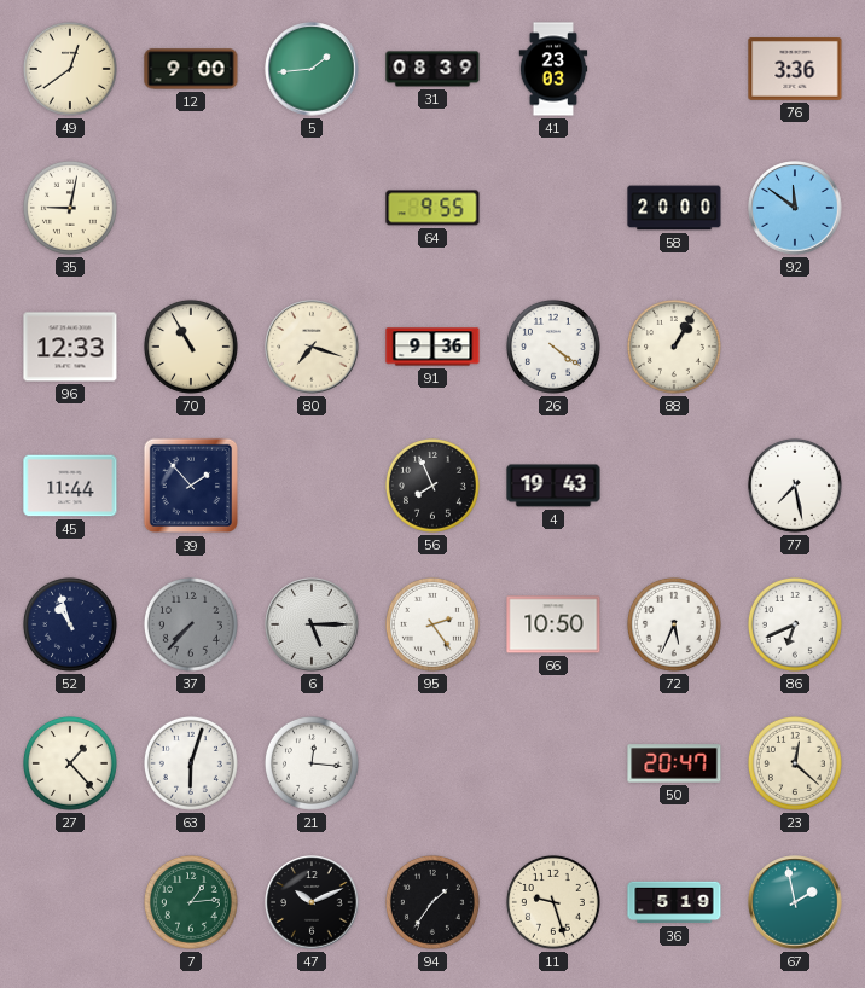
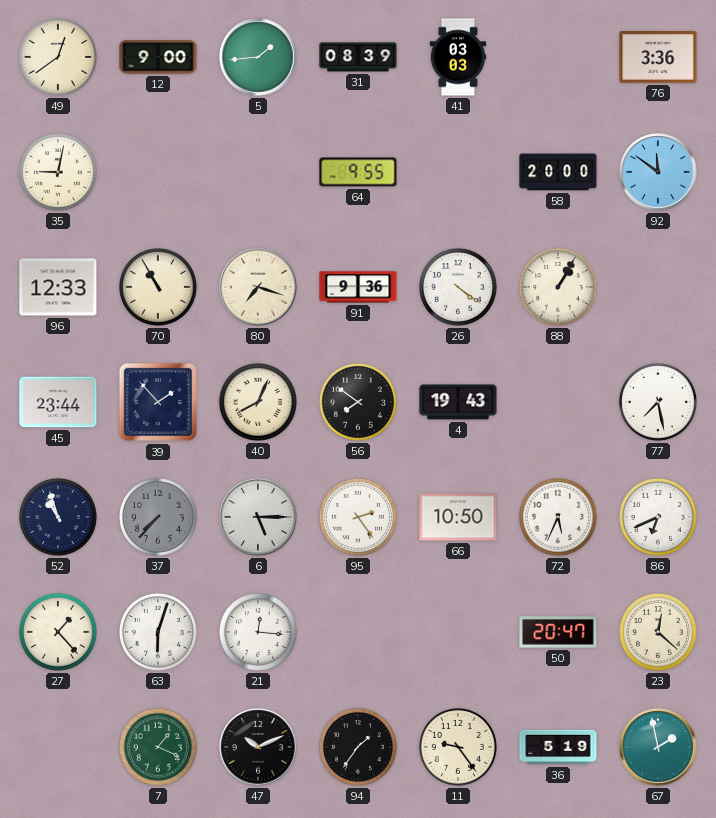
41: 23:03 -> 03:03 (458, 57)
45: 11:44 -> 23:44 (58, 402)
40: none -> 8:04 (258, 402)
56: 7:56 -> 7:51 (358, 402)
7: 1:14 -> 1:19 (158, 747)
11: 9:27 -> 9:24 (458, 747)
